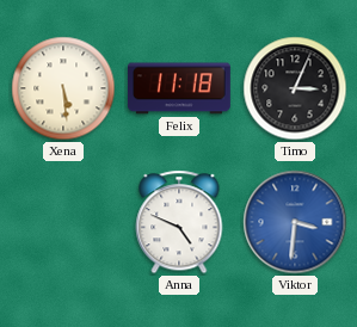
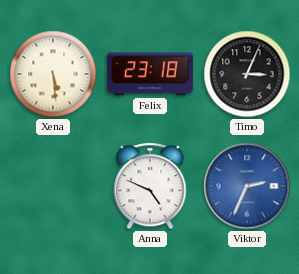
Felix: 11:18 -> 23:18 (150, 74)
Viktor: 3:31 -> 2:34 (247, 186)
